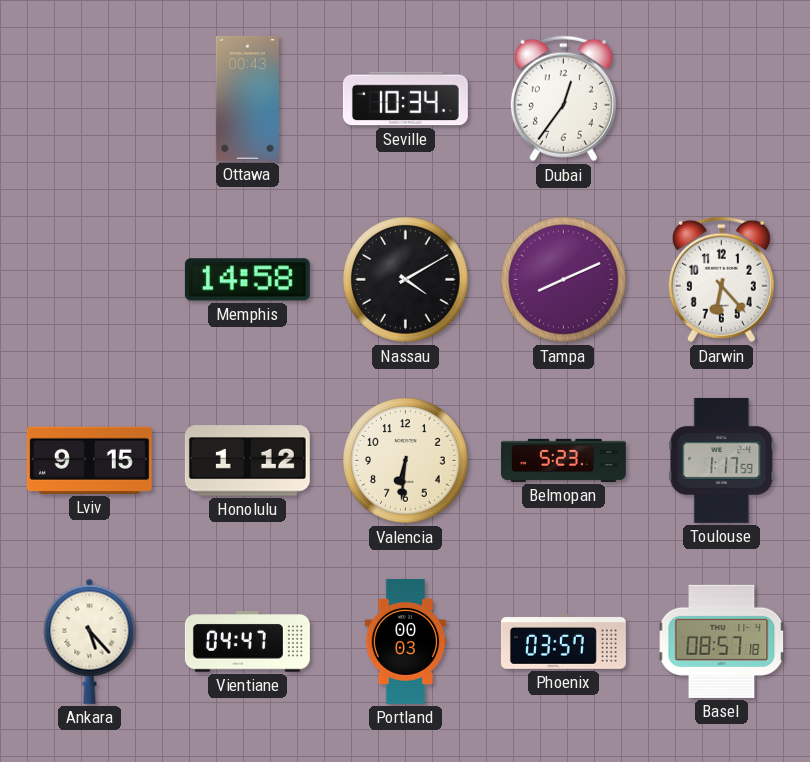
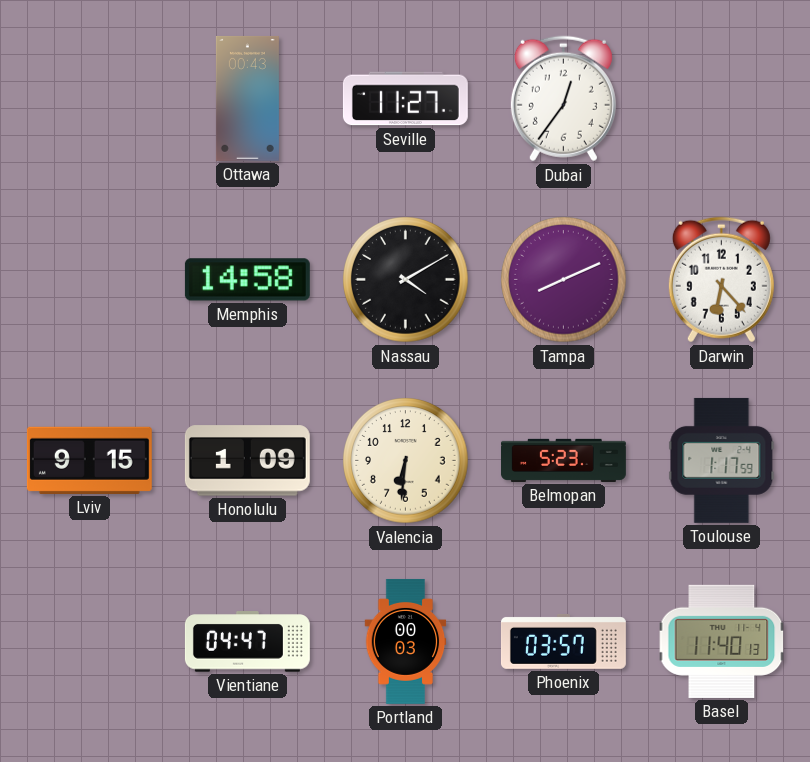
Seville: 10:34 -> 11:27 (405, 99)
Honolulu: 1:12 -> 1:09 (247, 461)
Ankara: 5:23 -> none (90, 641)
Basel: 08:57 -> 11:40 (722, 641)
